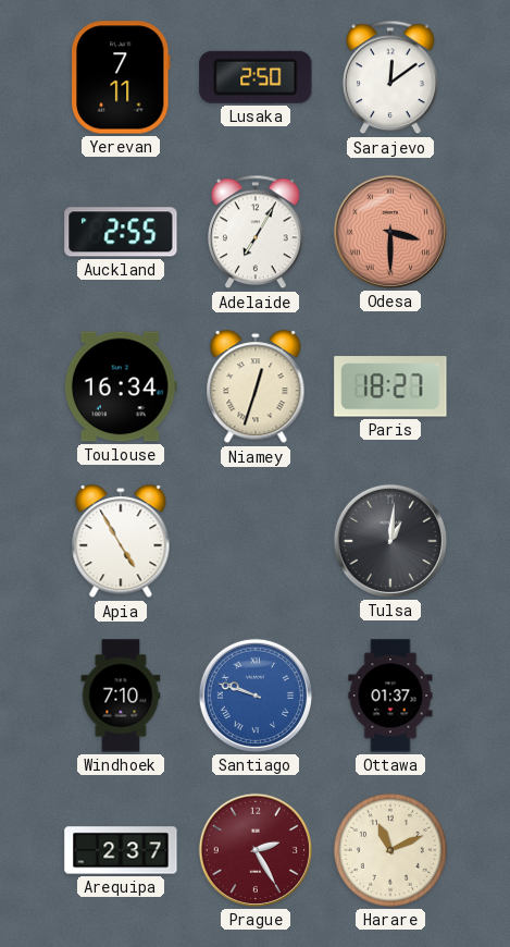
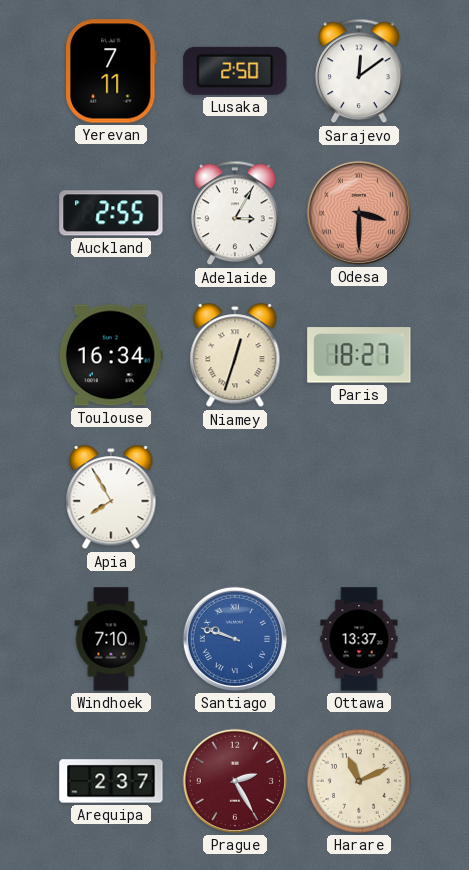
Adelaide: 7:05 -> 3:05 (236, 213)
Apia: 4:55 -> 7:55 (111, 498)
Tulsa: 1:01 -> none (390, 541)
Ottawa: 01:37 -> 13:37 (359, 639)
